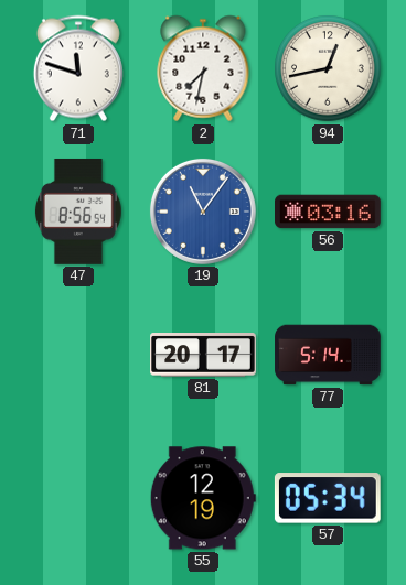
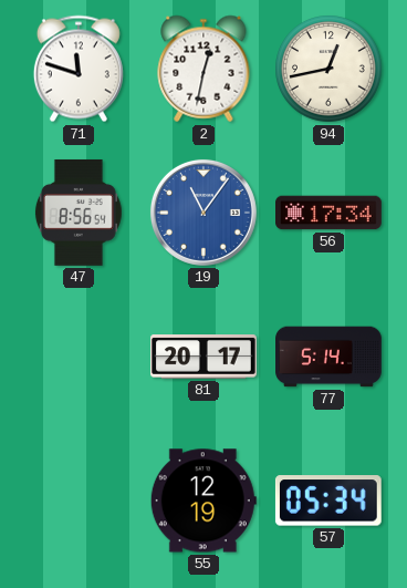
2: 7:32 -> 12:32 (203, 69)
56: 03:16 -> 17:34 (330, 213)
